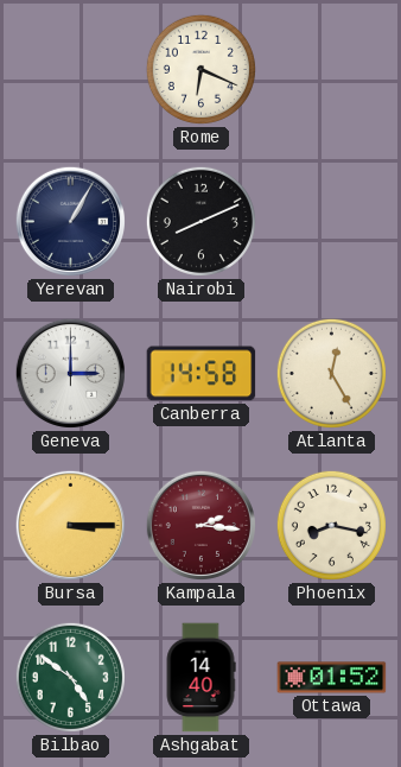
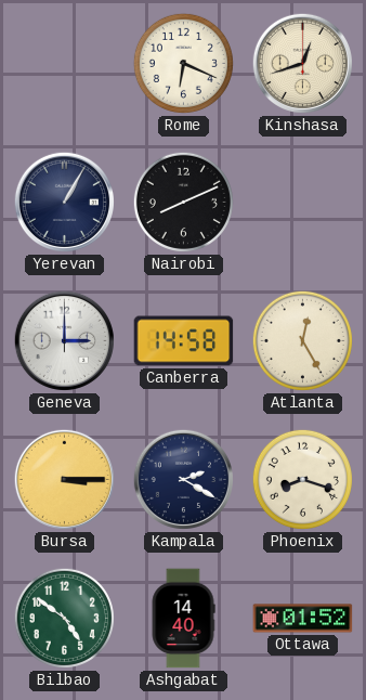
Kinshasa: none -> 12:42 (302, 63)
Kampala: 2:16 -> 2:20 (183, 479)
Kampala dial: burgundy -> navy (183, 479)
Phoenix: 8:17 -> 8:18 (302, 479)
